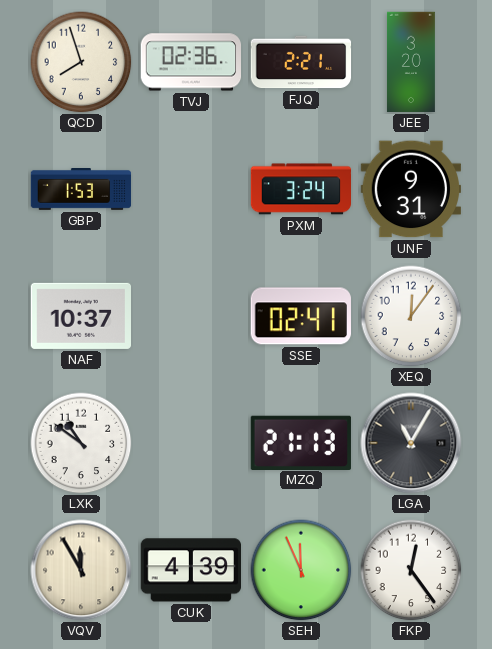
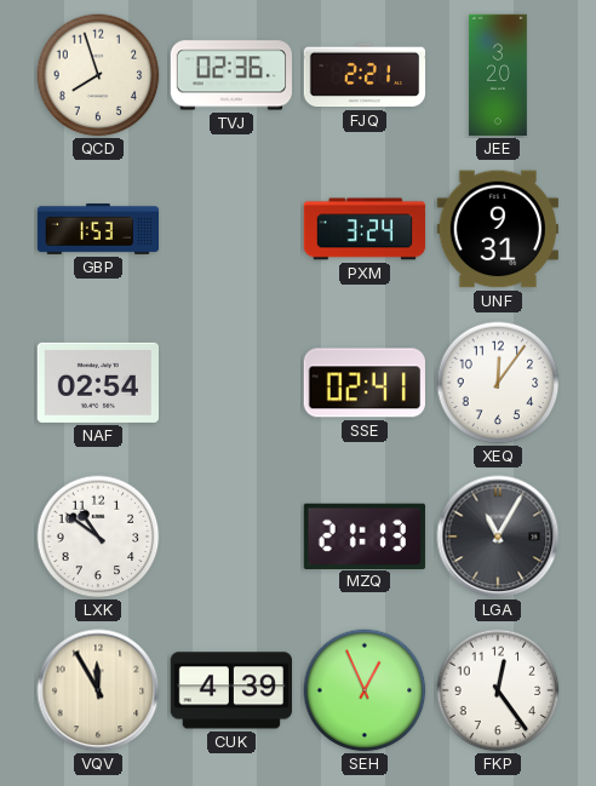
NAF: 10:37 -> 02:54 (97, 383)
SEH: 11:56 -> 12:56 (365, 690)
